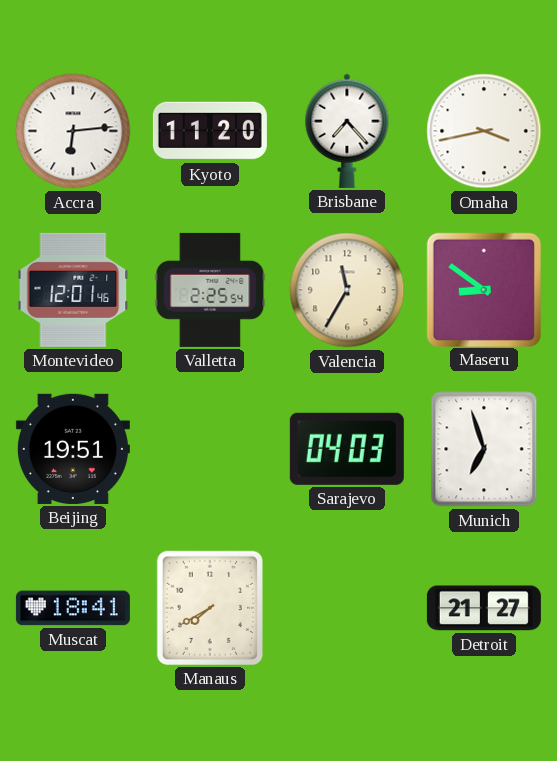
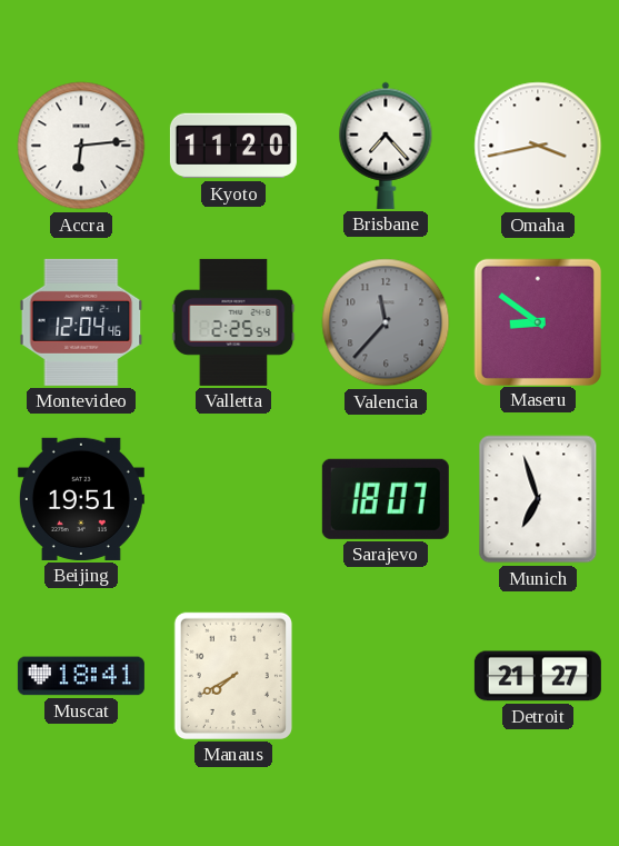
Montevideo: 12:01 -> 12:04 (81, 322)
Valencia: 11:35 -> 11:37 (386, 322)
Valencia dial: cream -> grey (386, 322)
Sarajevo: 04:03 -> 18:07 (386, 499)
